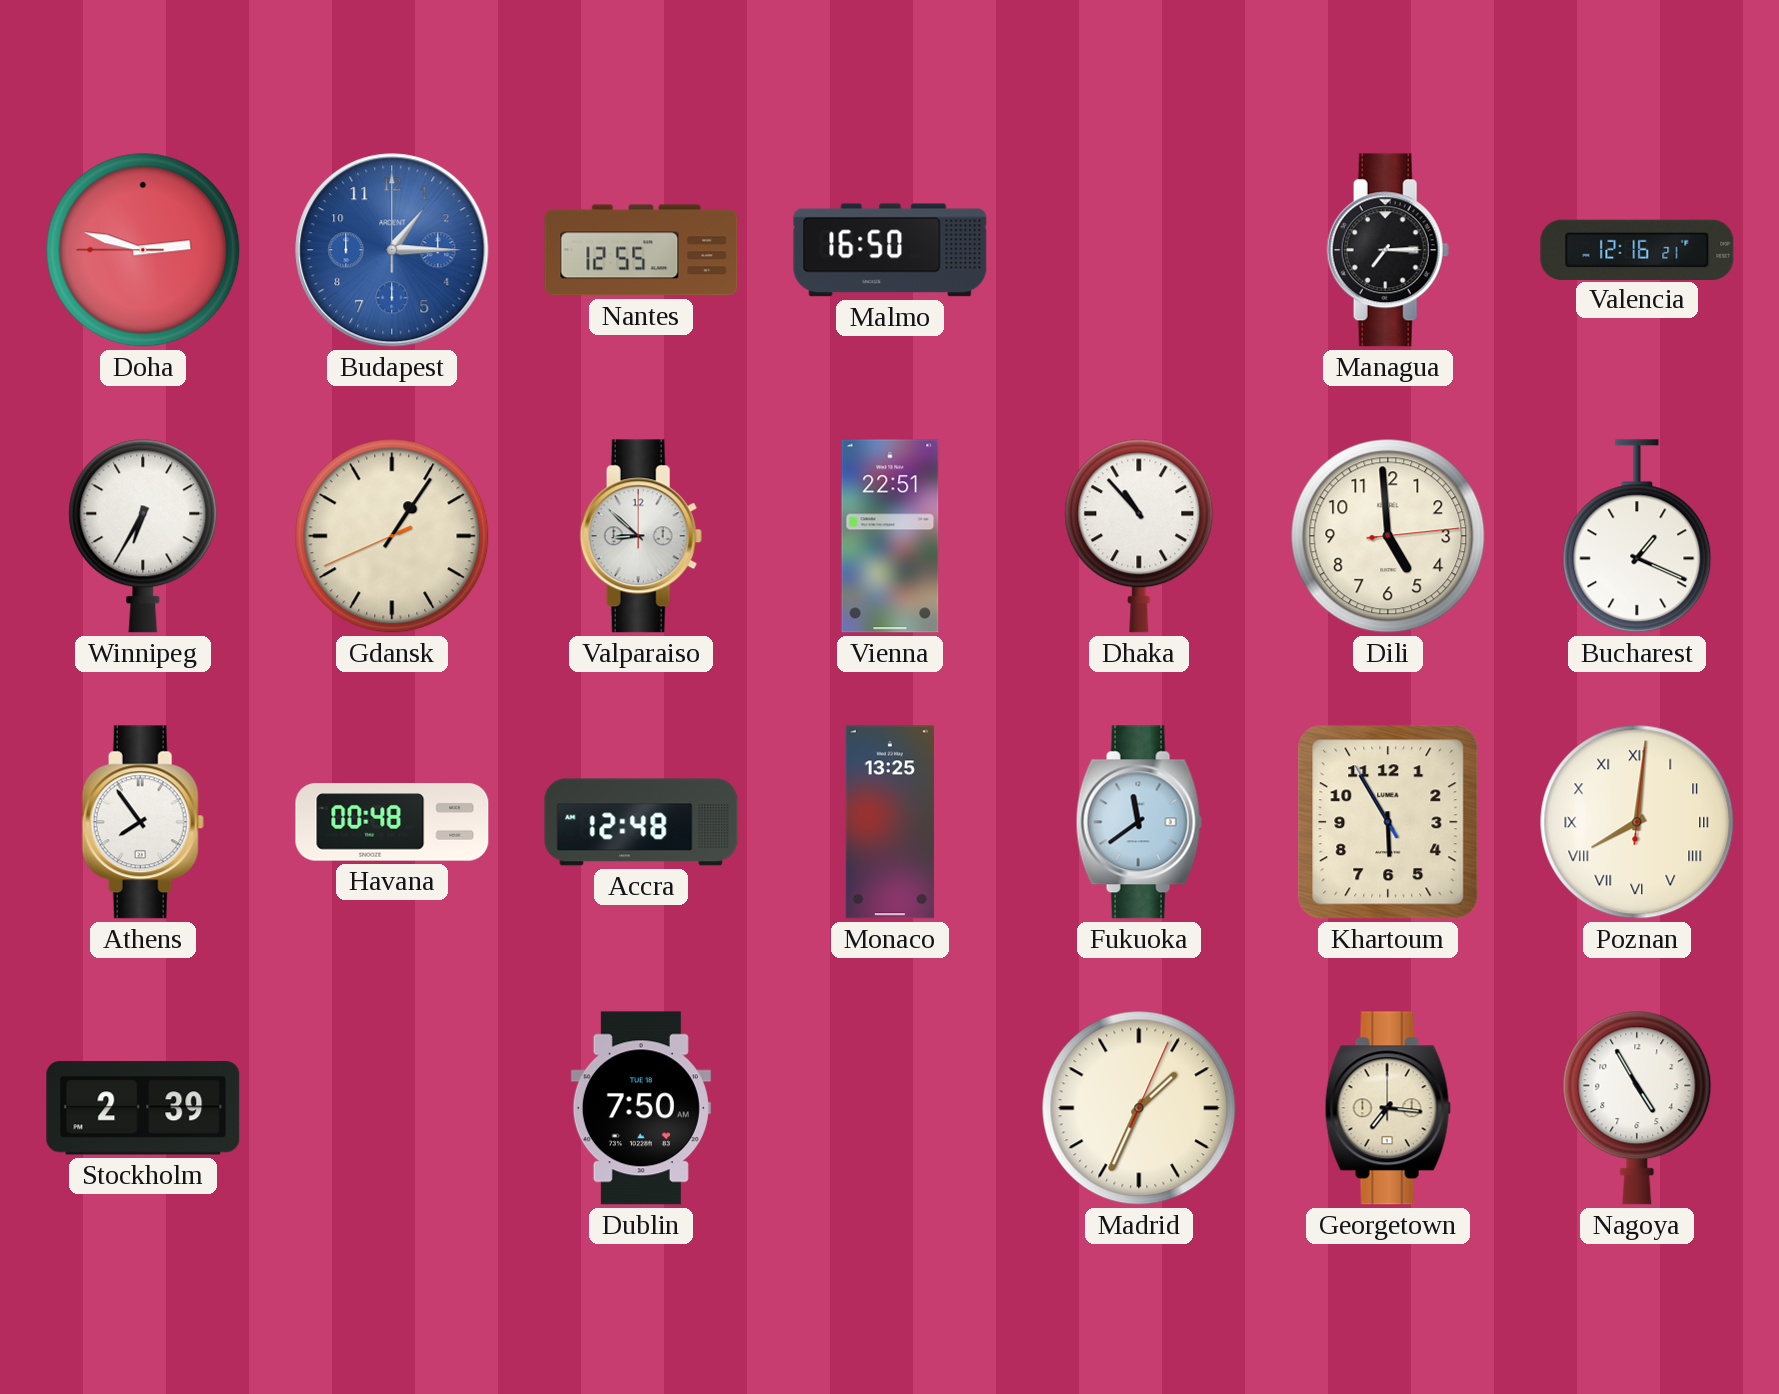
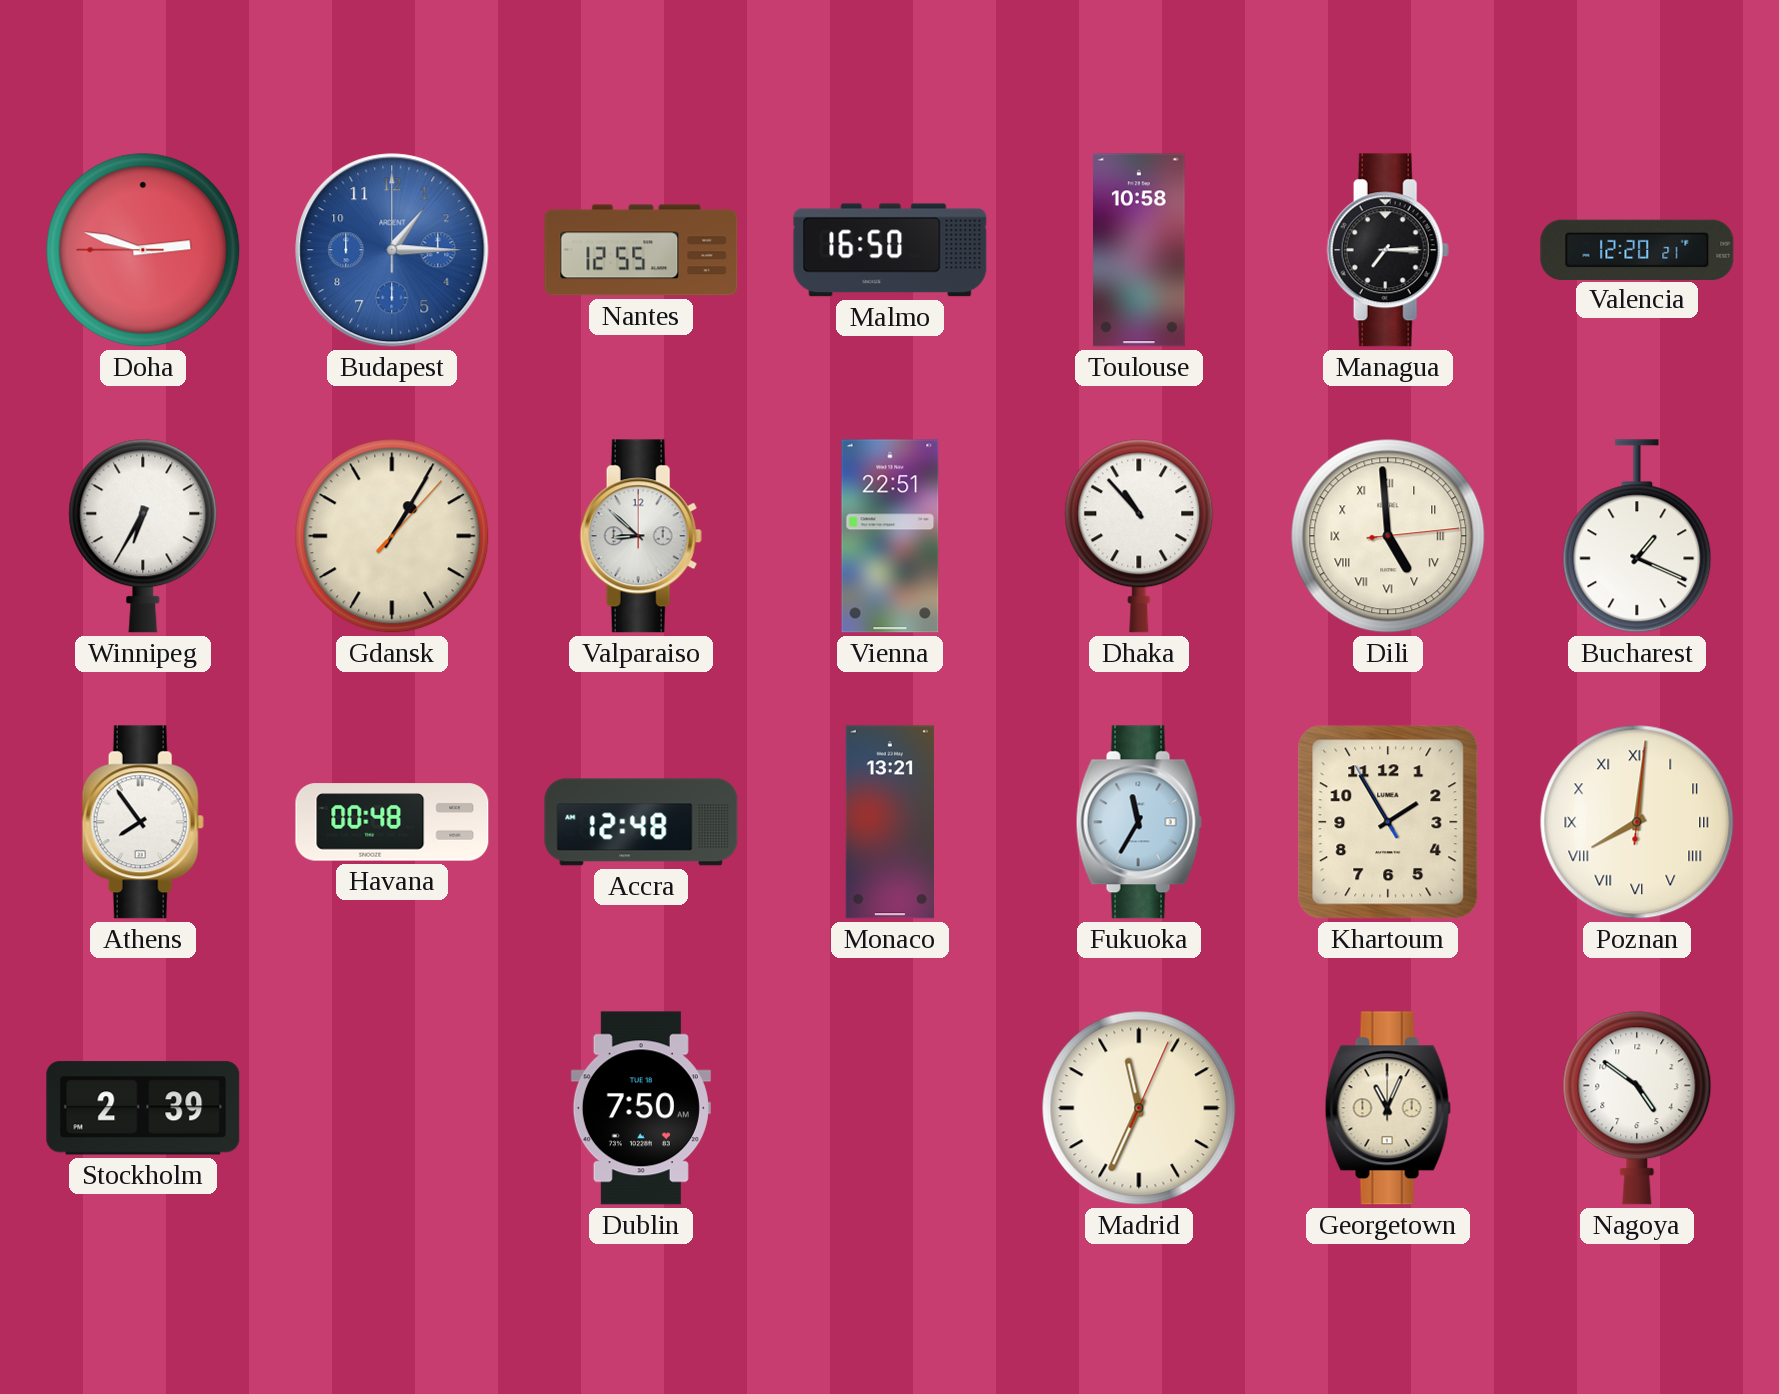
Toulouse: none -> 10:58 (1140, 250)
Valencia: 12:16 -> 12:20 (1637, 249)
Gdansk: 1:05:41 -> 1:05:07 (392, 536)
Dili numerals: Arabic -> Roman (1388, 536)
Monaco: 13:25 -> 13:21 (890, 822)
Fukuoka: 11:39 -> 11:35 (1139, 822)
Khartoum: 5:54 -> 1:54 (1388, 822)
Madrid: 1:34 -> 11:34 (1139, 1108)
Georgetown: 7:16 -> 11:04 (1388, 1108)
Nagoya: 4:55 -> 4:51 (1637, 1108)
